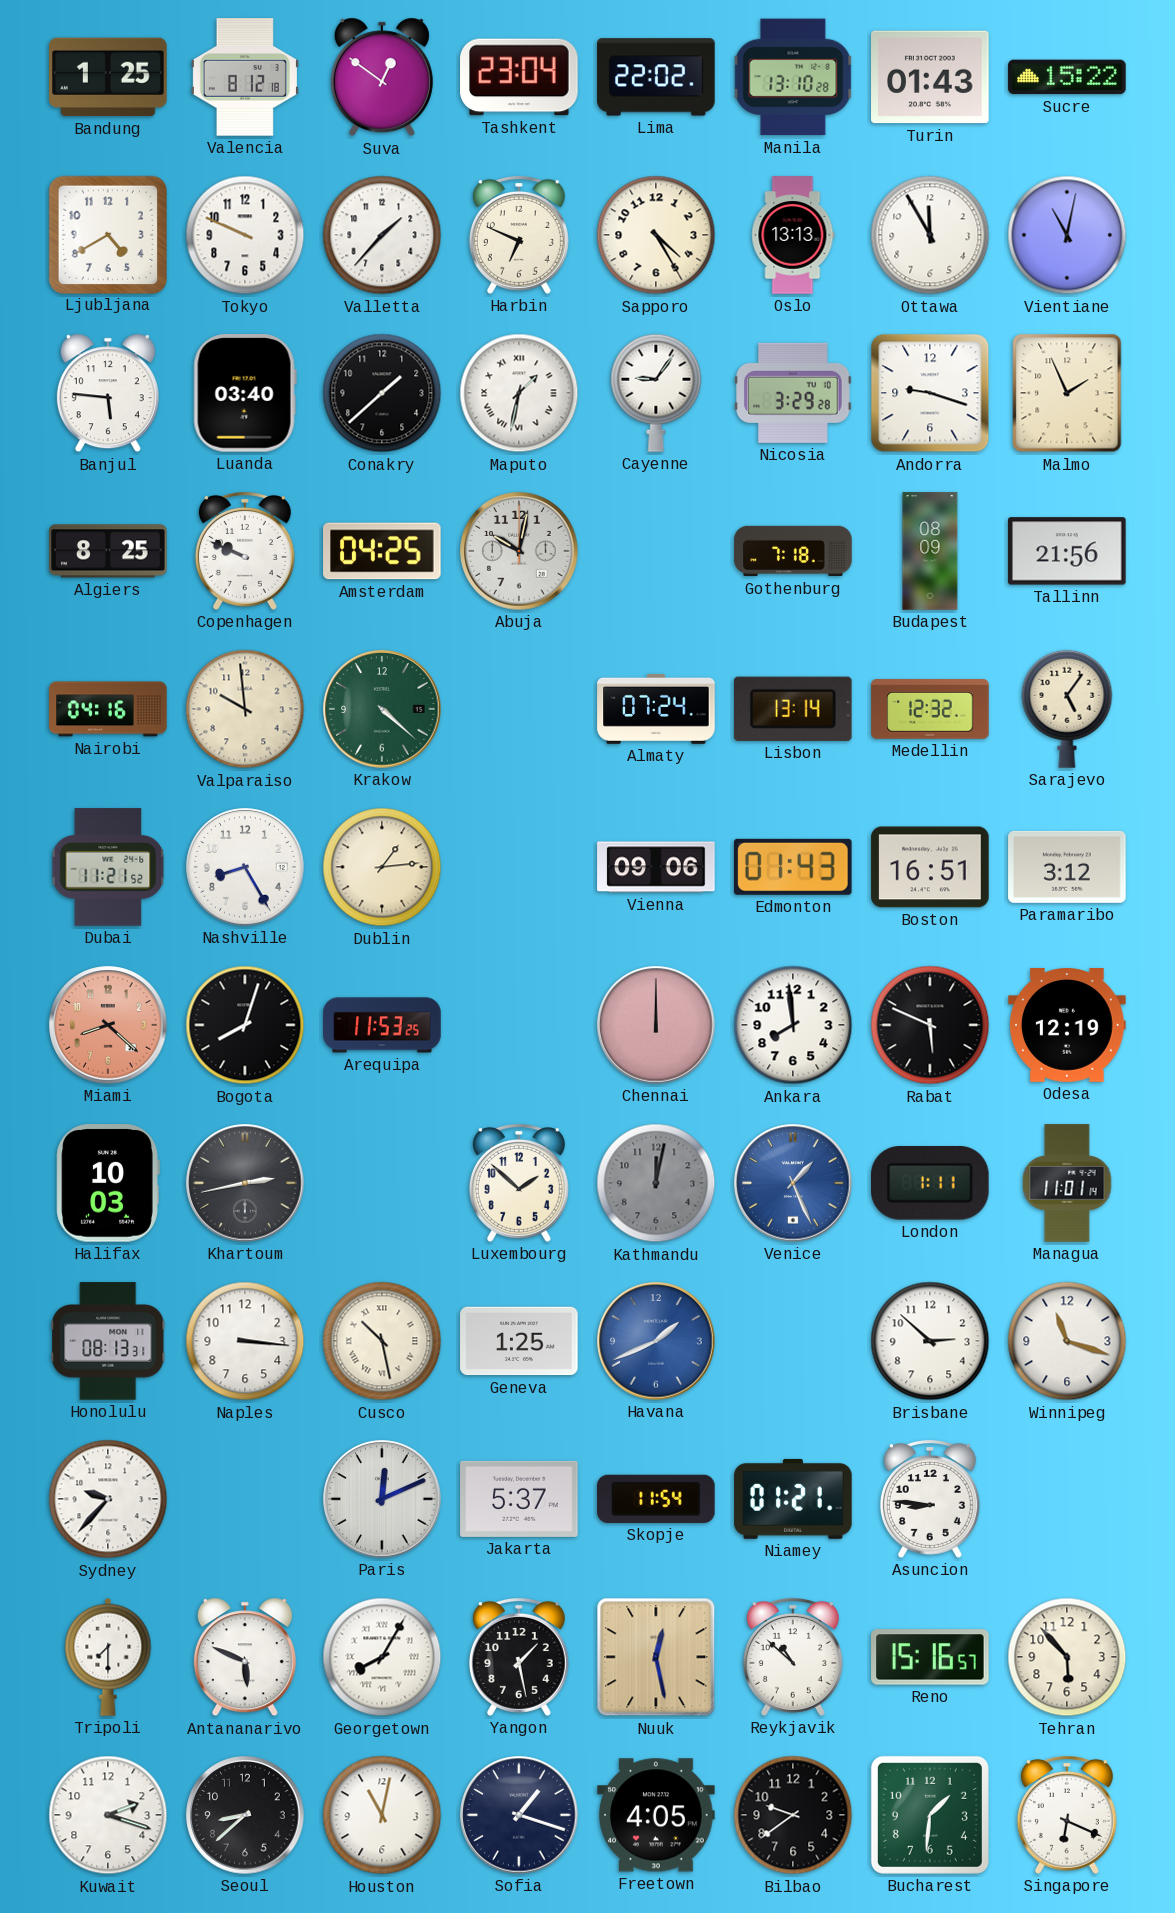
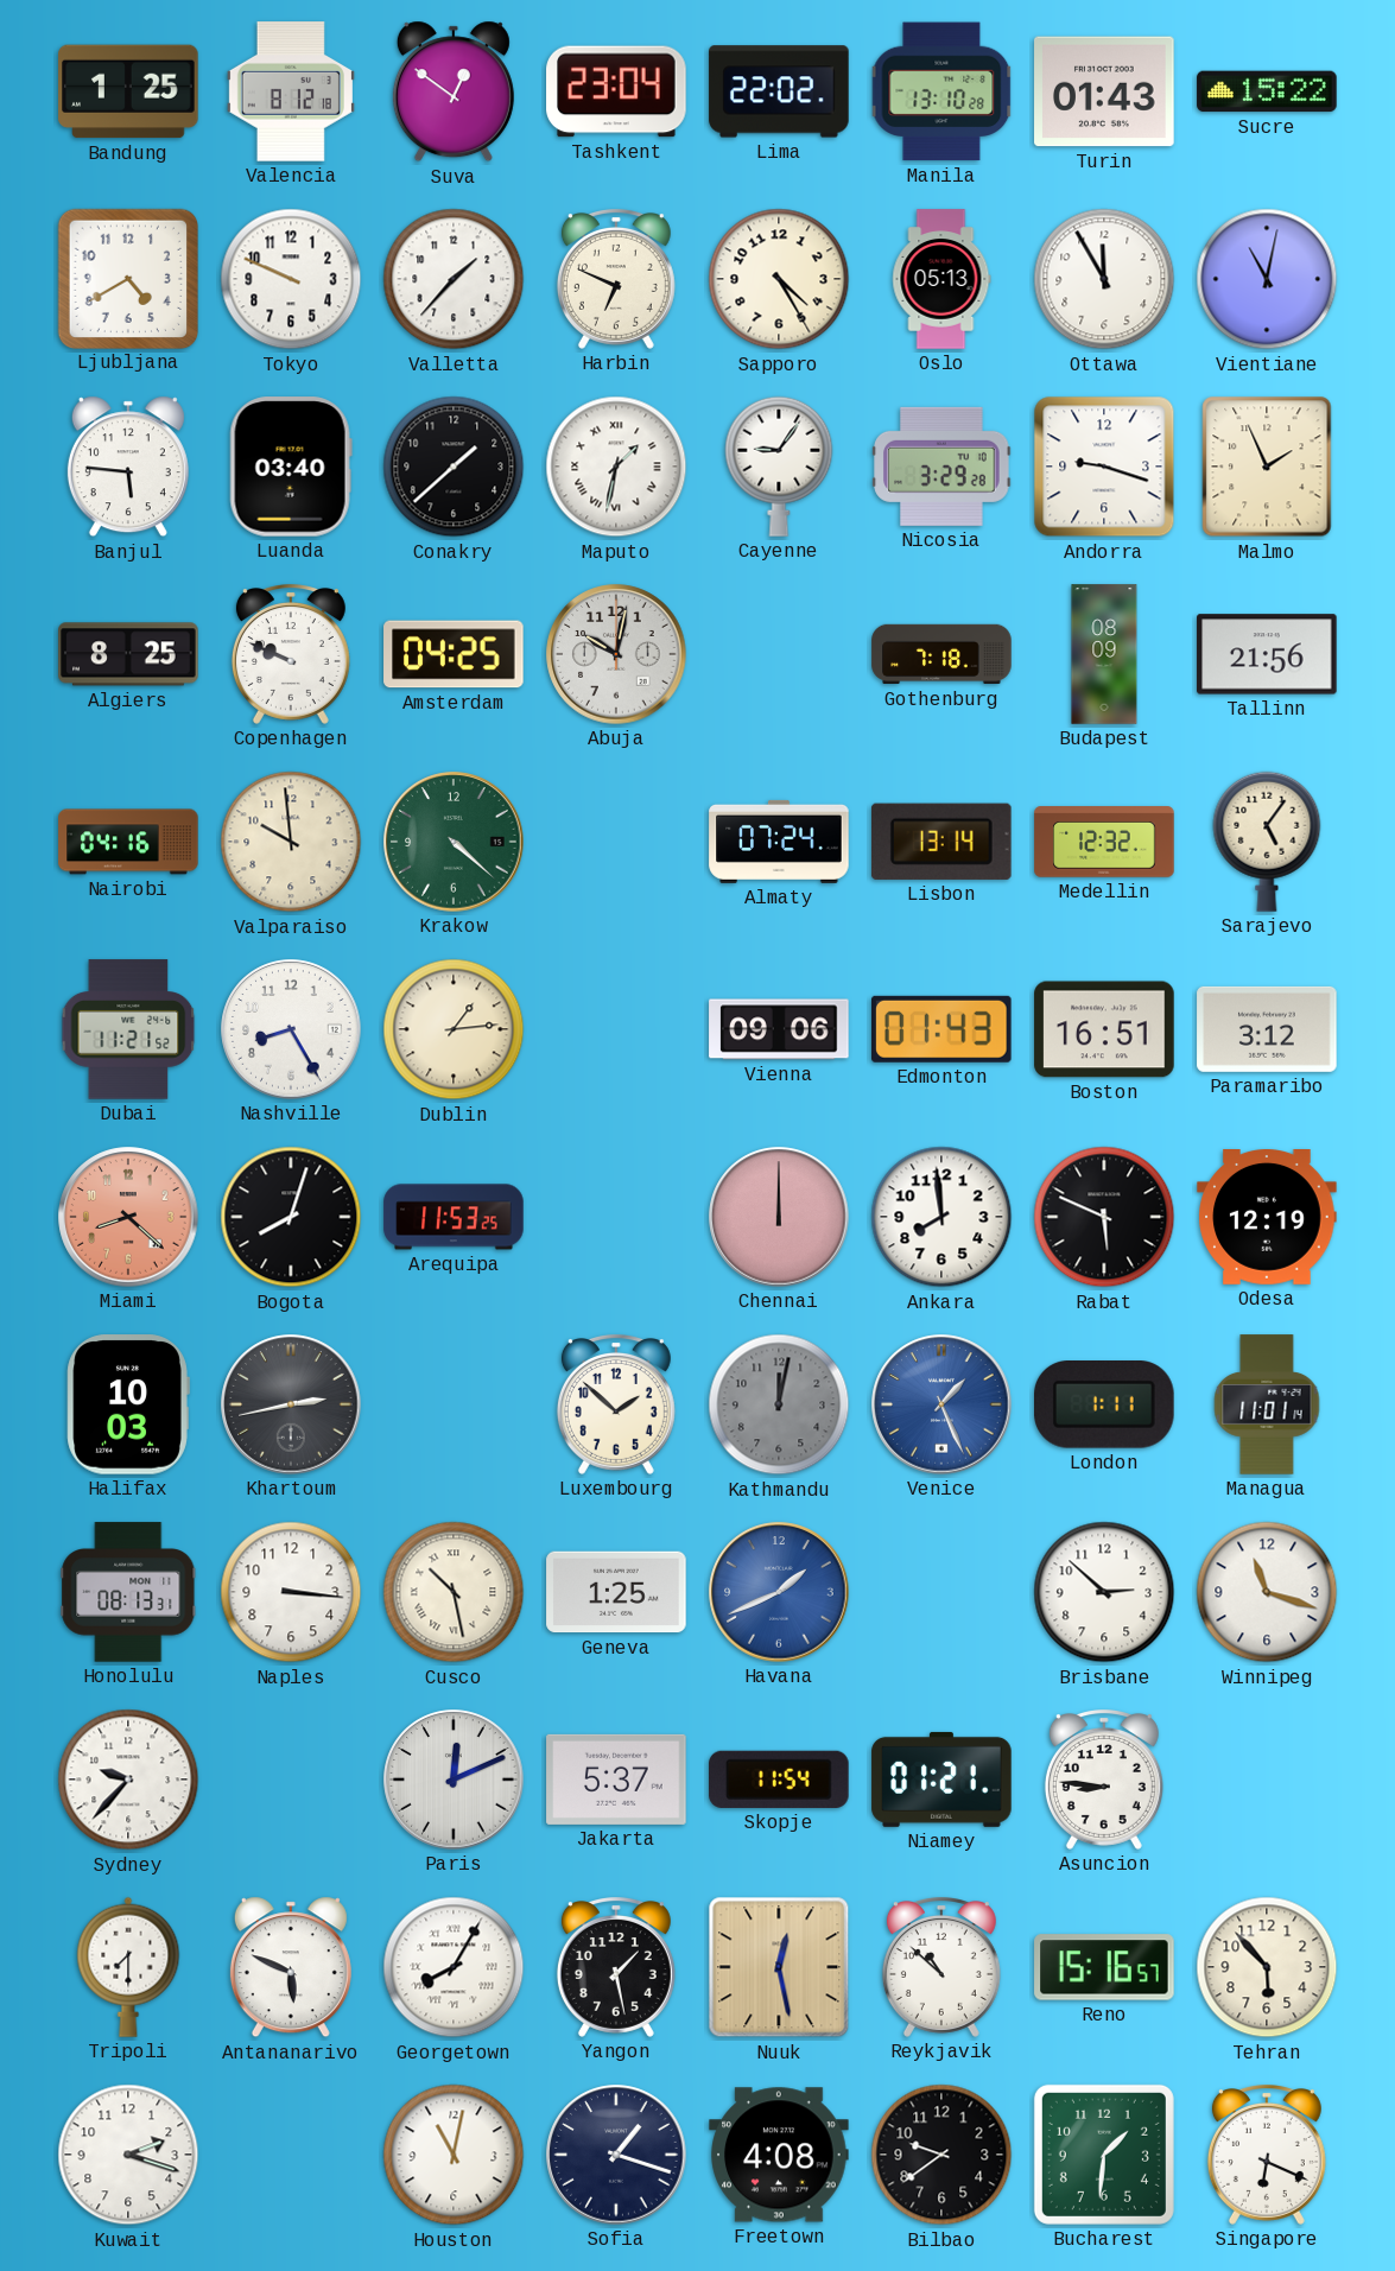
Oslo: 13:13 -> 05:13 (941, 279)
Seoul: 8:38 -> none (245, 1815)
Freetown: 4:05 -> 4:08 (779, 2155)
